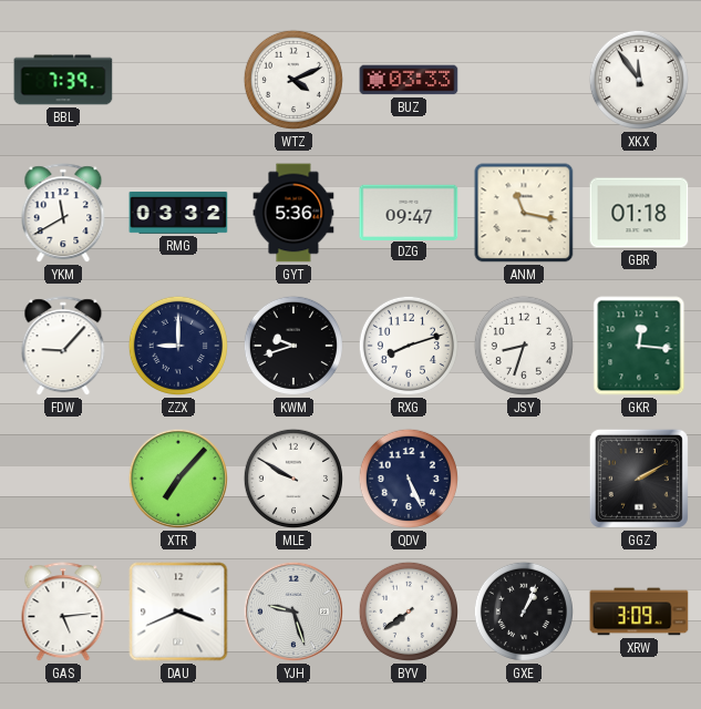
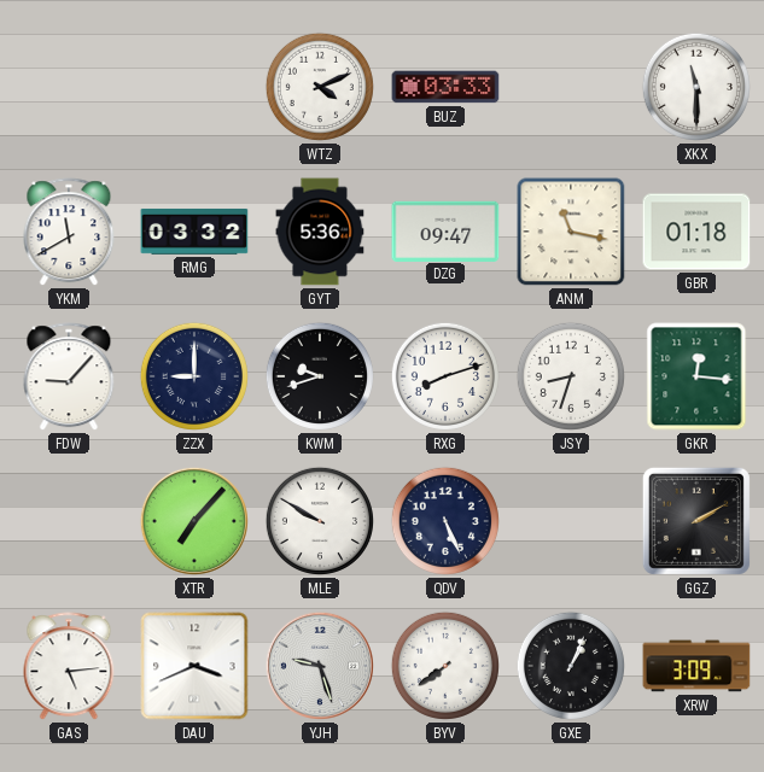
BBL: 7:39 -> none (63, 80)
XKX: 11:54 -> 11:30 (696, 87)
